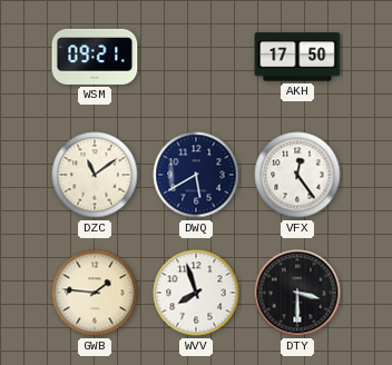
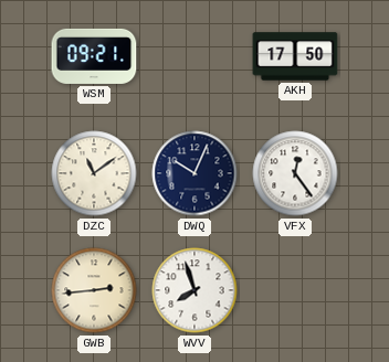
DWQ: 5:40 -> 10:04 (195, 173)
GWB: 1:46 -> 2:44 (94, 290)
DTY: 3:30 -> none (297, 293)
